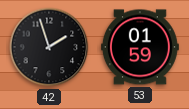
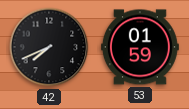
42: 1:57 -> 7:41 (49, 47)
